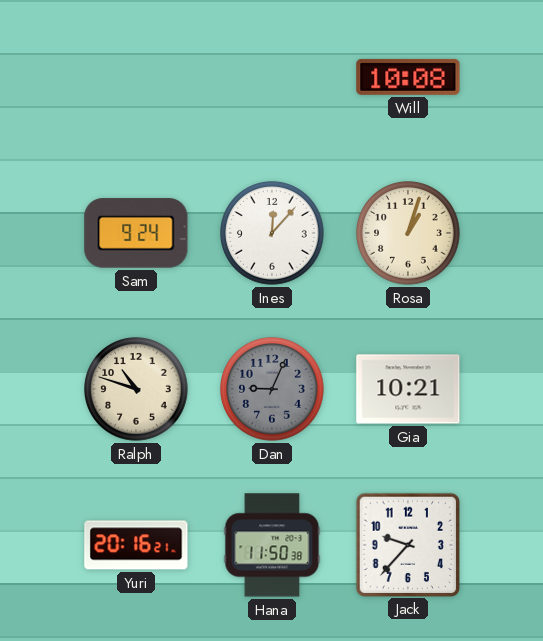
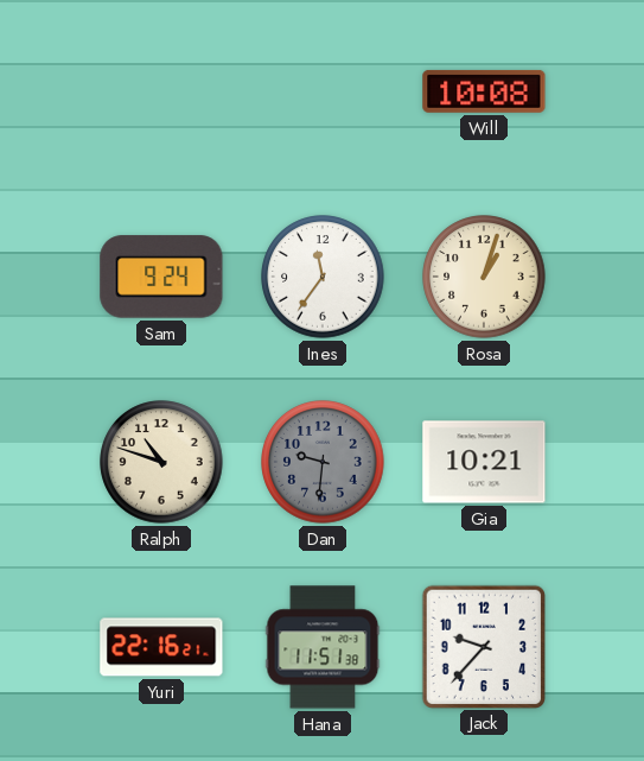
Ines: 12:07 -> 11:36 (323, 277)
Dan: 9:04 -> 9:31 (323, 462)
Yuri: 20:16 -> 22:16 (161, 647)
Hana: 11:50 -> 11:51 (323, 647)
